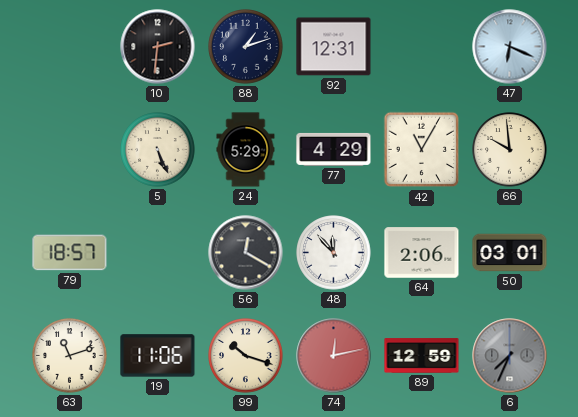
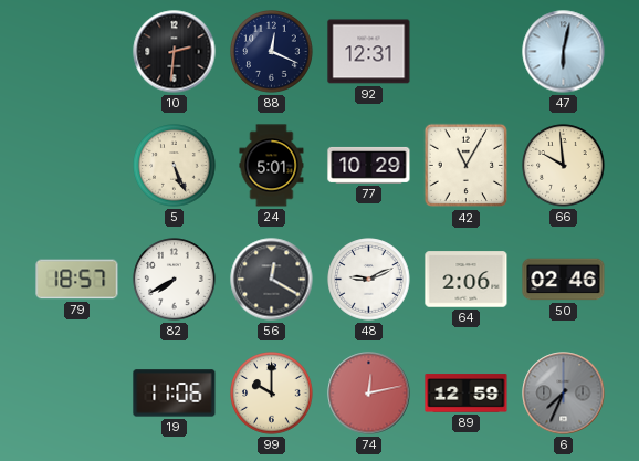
88: 1:12 -> 12:19 (272, 52)
47: 6:19 -> 6:02 (564, 52)
24: 5:29 -> 5:01 (272, 166)
77: 4:29 -> 10:29 (369, 165)
82: none -> 7:40 (175, 280)
48: 11:53 -> 9:11 (369, 280)
50: 03:01 -> 02:46 (564, 280)
63: 11:12 -> none (70, 356)
99: 10:18 -> 10:00 (272, 394)
